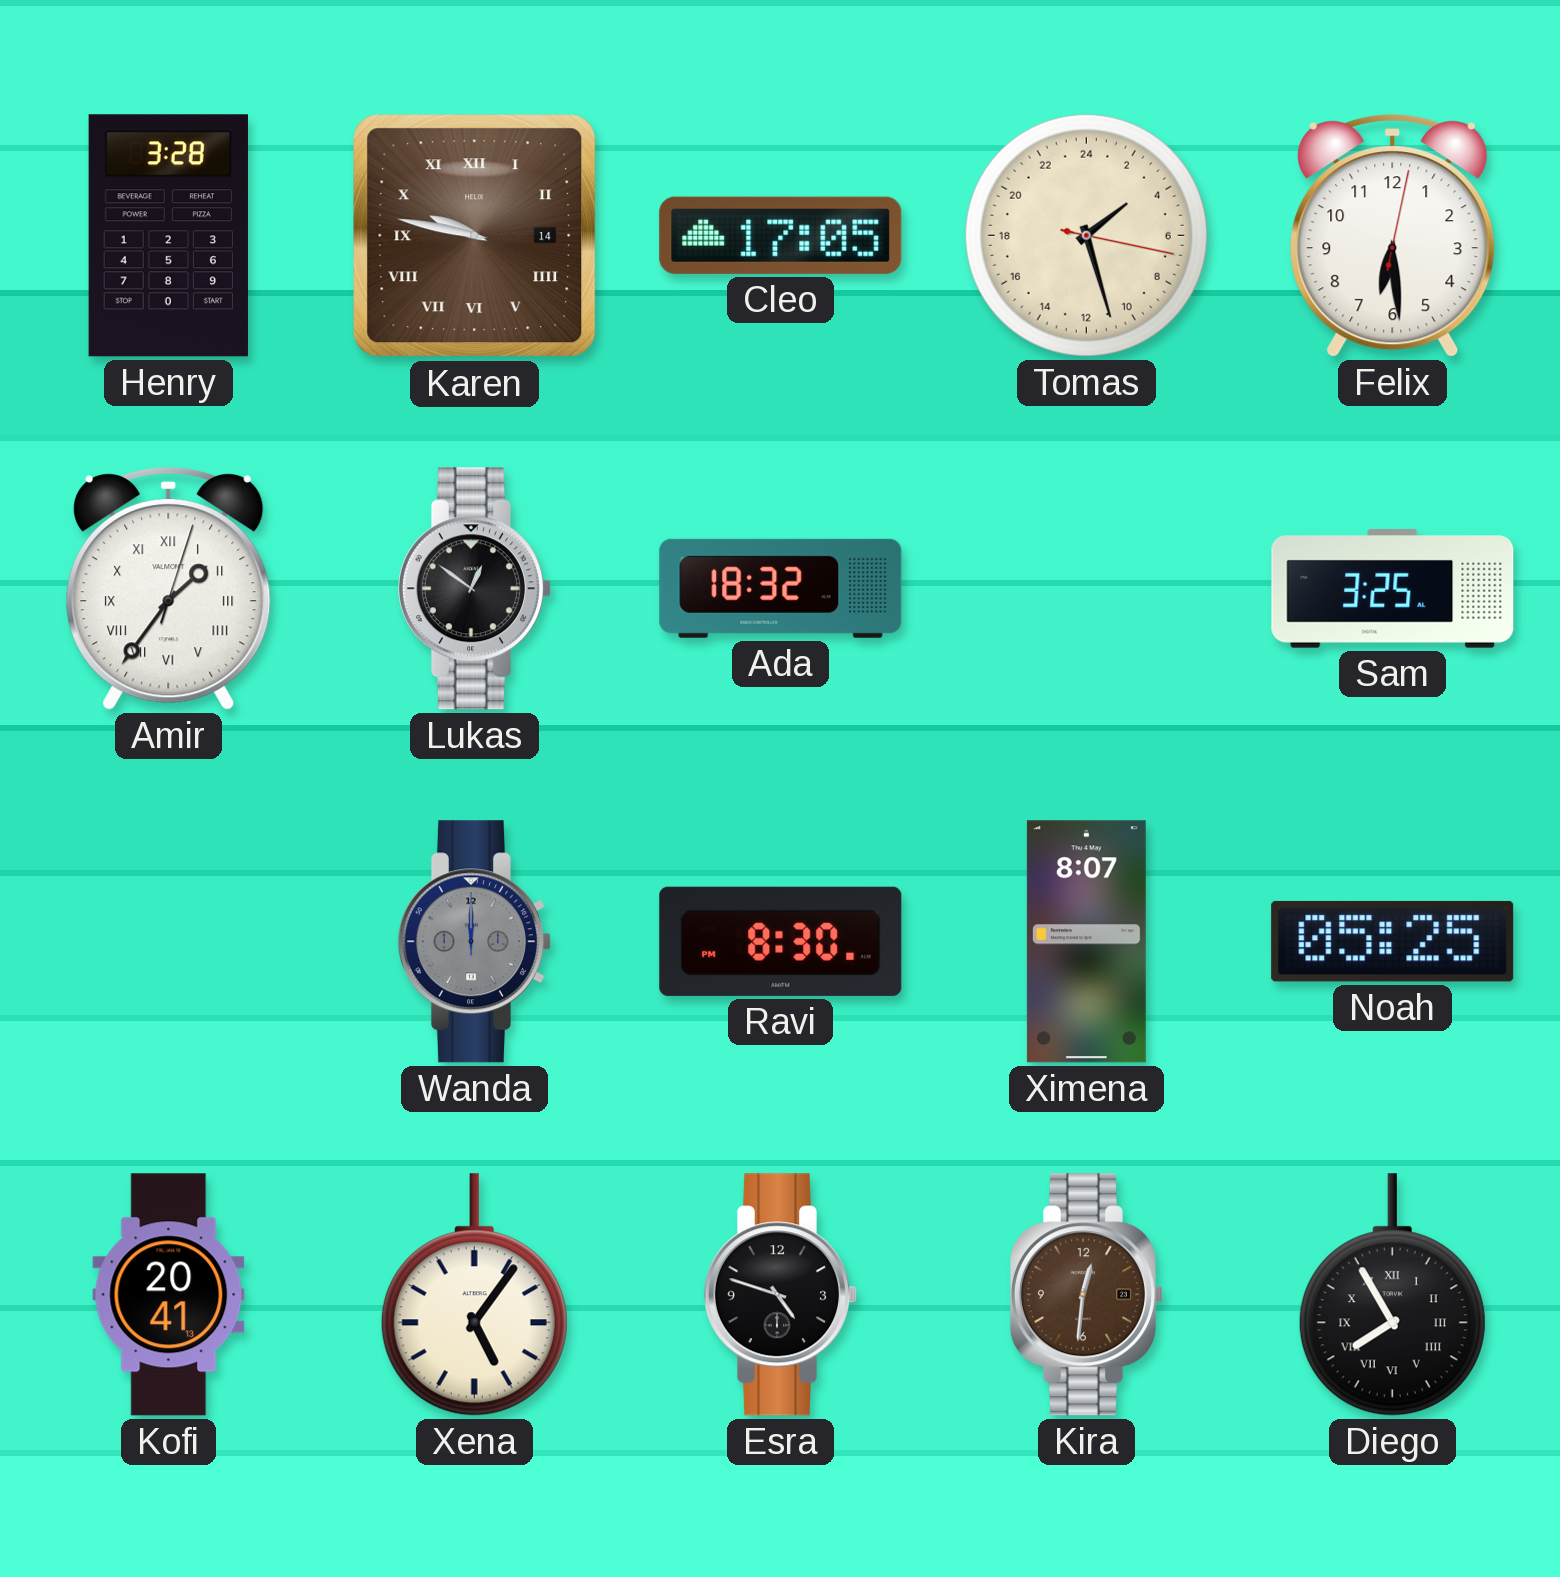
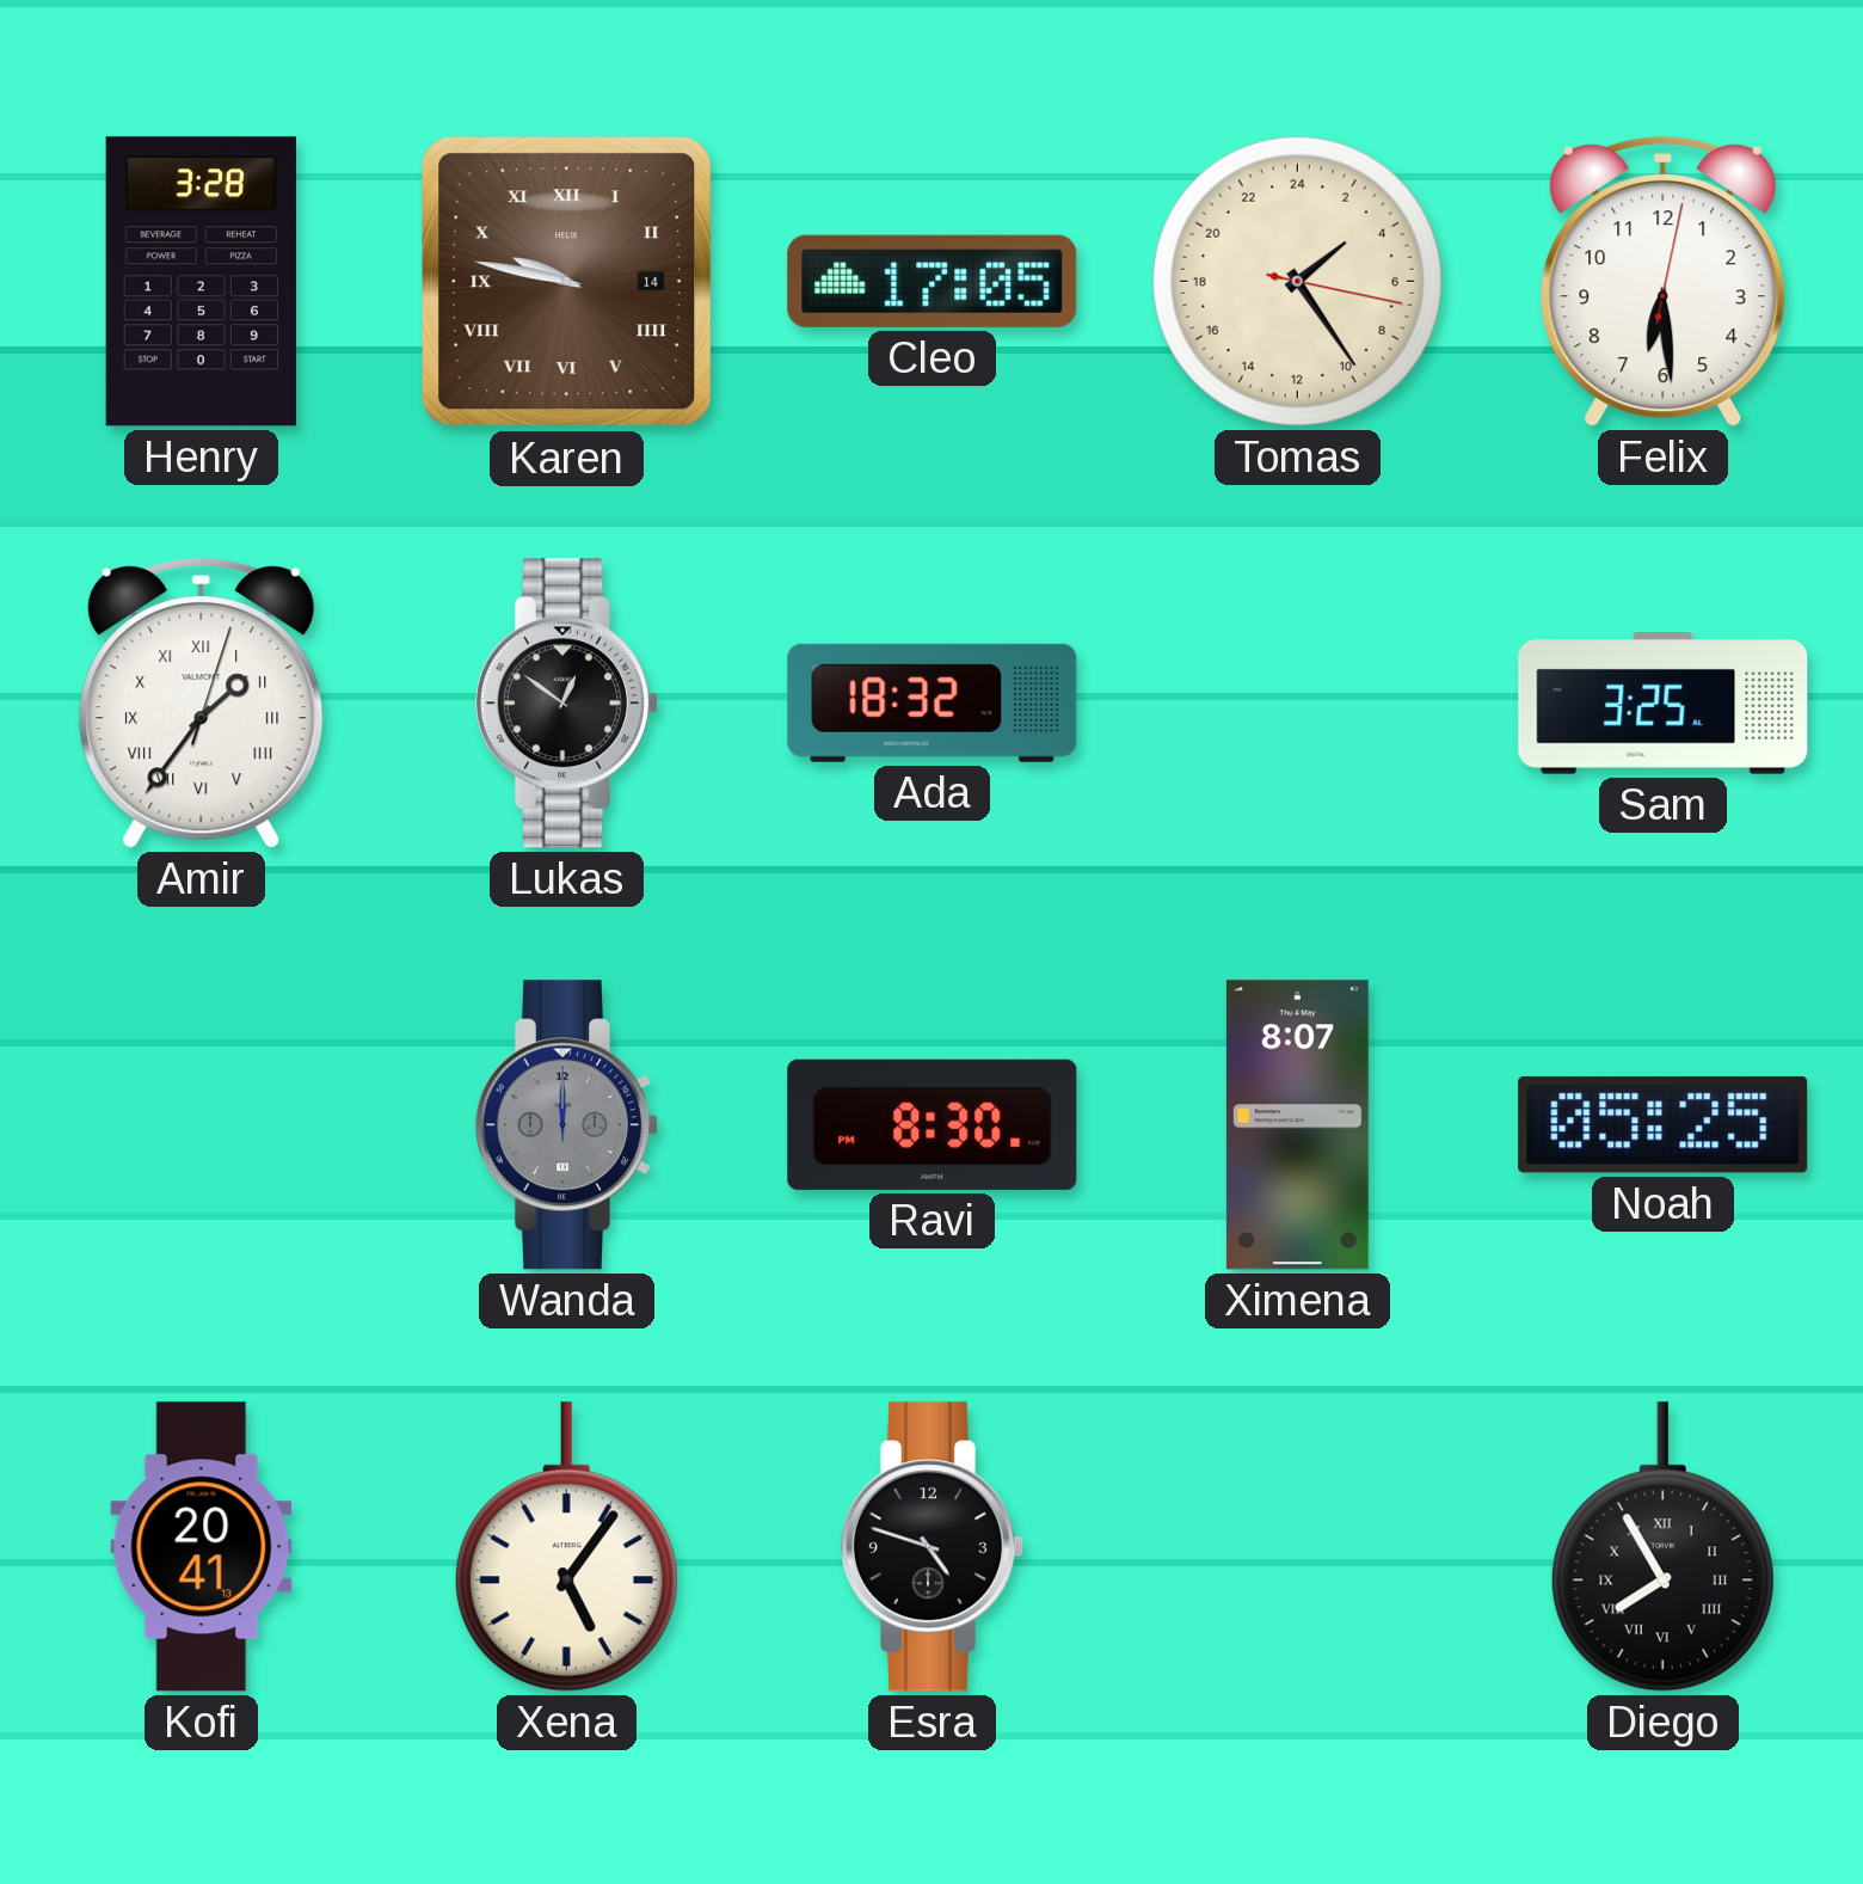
Tomas: 3:27 -> 3:24 (1297, 281)
Kira: 12:31 -> none (1086, 1295)
